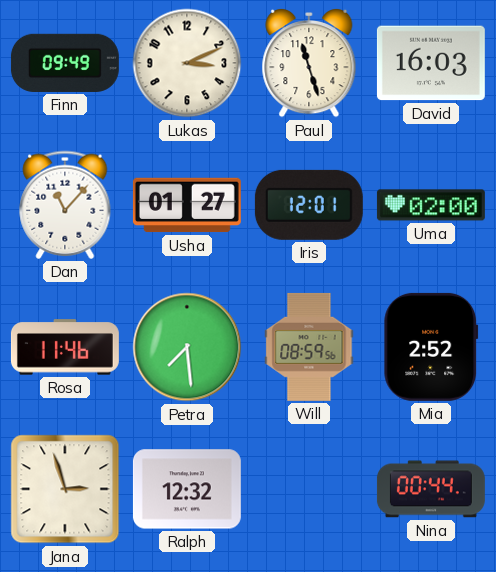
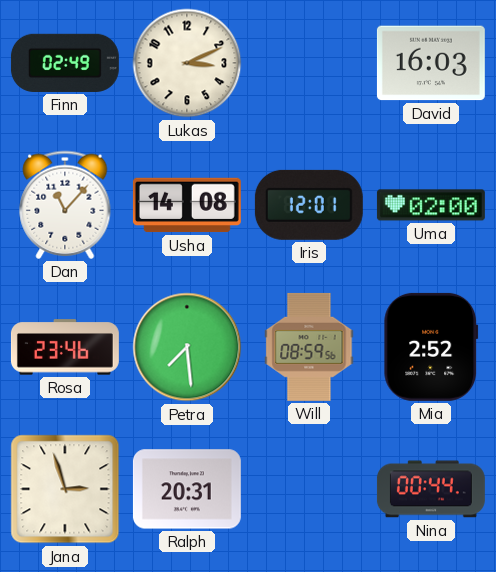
Finn: 09:49 -> 02:49 (65, 63)
Paul: 11:27 -> none (309, 63)
Usha: 01:27 -> 14:08 (187, 205)
Rosa: 11:46 -> 23:46 (65, 347)
Ralph: 12:32 -> 20:31 (187, 489)
